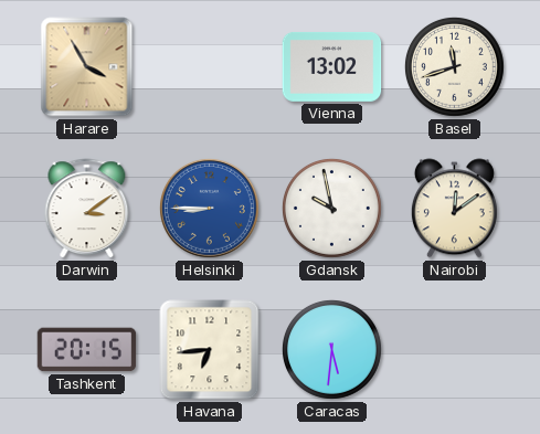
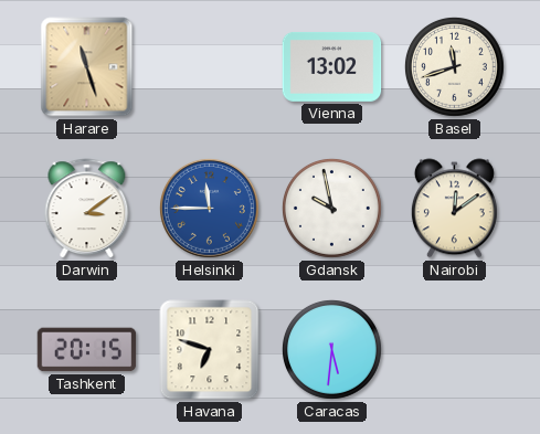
Harare: 3:55 -> 11:27 (87, 67)
Helsinki: 8:45 -> 11:45 (209, 208)
Havana: 6:44 -> 6:48 (210, 350)
